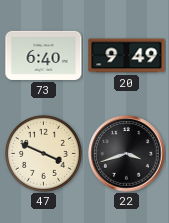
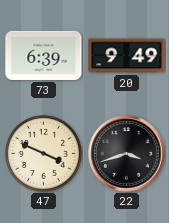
73: 6:40 -> 6:39 (44, 55)
